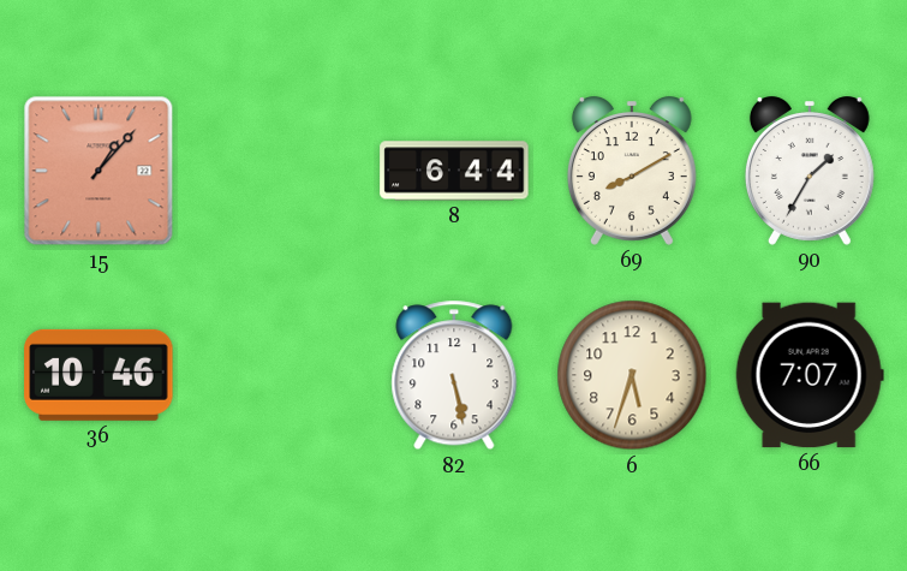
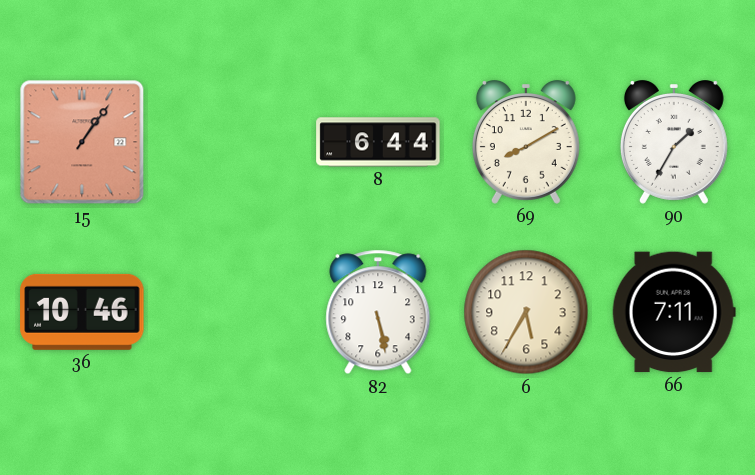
15: 1:07 -> 1:06 (82, 142)
6: 5:33 -> 5:35 (526, 312)
66: 7:07 -> 7:11 (674, 312)
